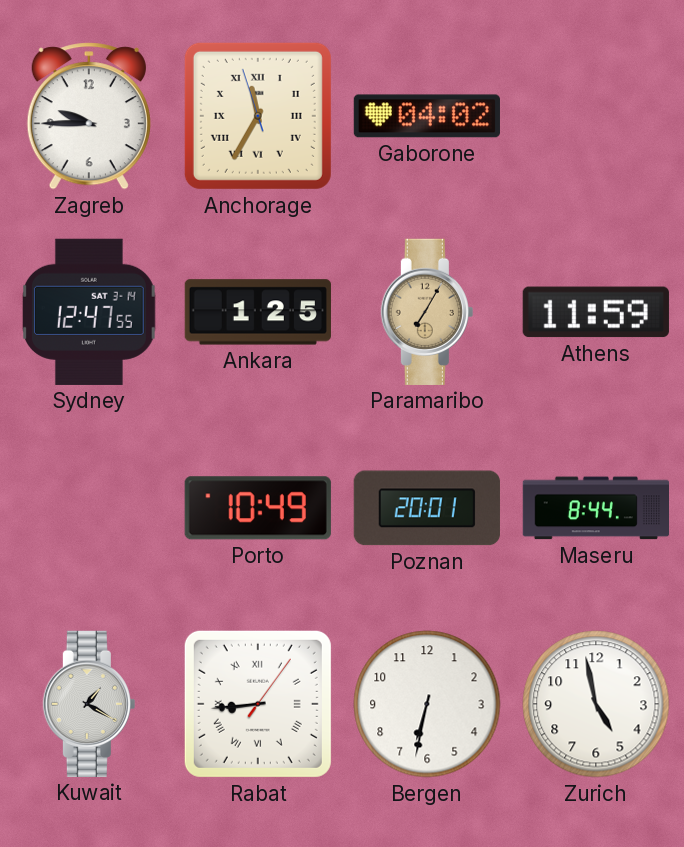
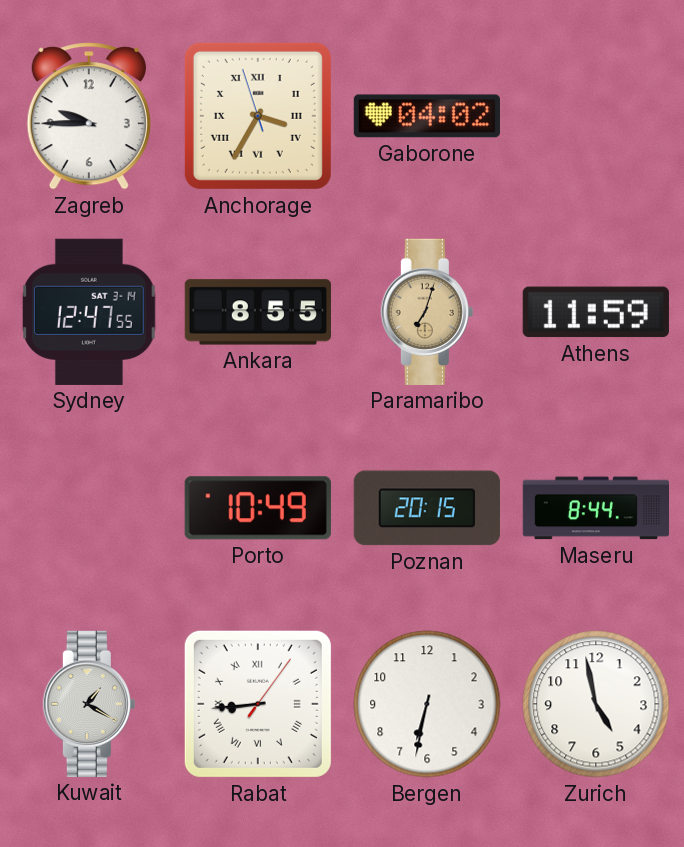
Anchorage: 11:34 -> 3:34 (258, 116)
Ankara: 1:25 -> 8:55 (258, 312)
Paramaribo: 7:05 -> 7:03 (427, 312)
Poznan: 20:01 -> 20:15 (427, 508)
